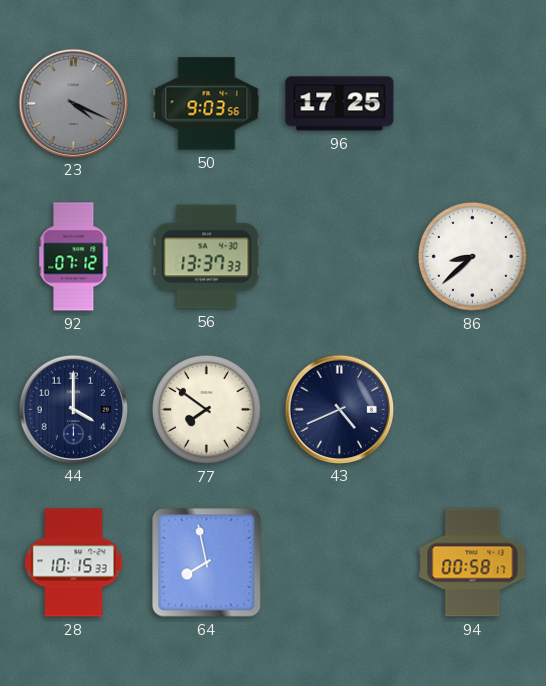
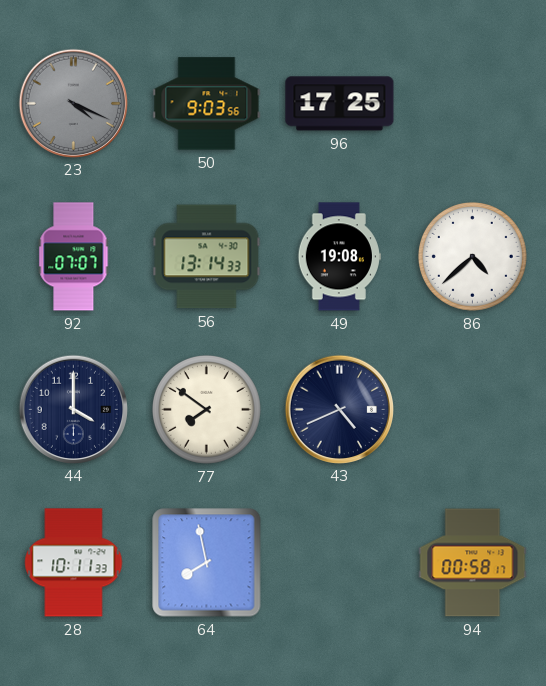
92: 07:12 -> 07:07 (74, 257)
56: 13:37 -> 13:14 (207, 257)
49: none -> 19:08 (339, 257)
86: 8:38 -> 4:38 (472, 256)
28: 10:15 -> 10:11 (74, 563)
